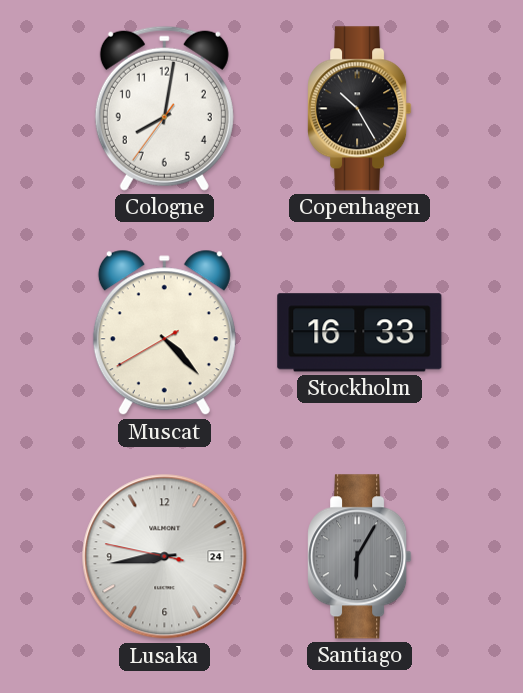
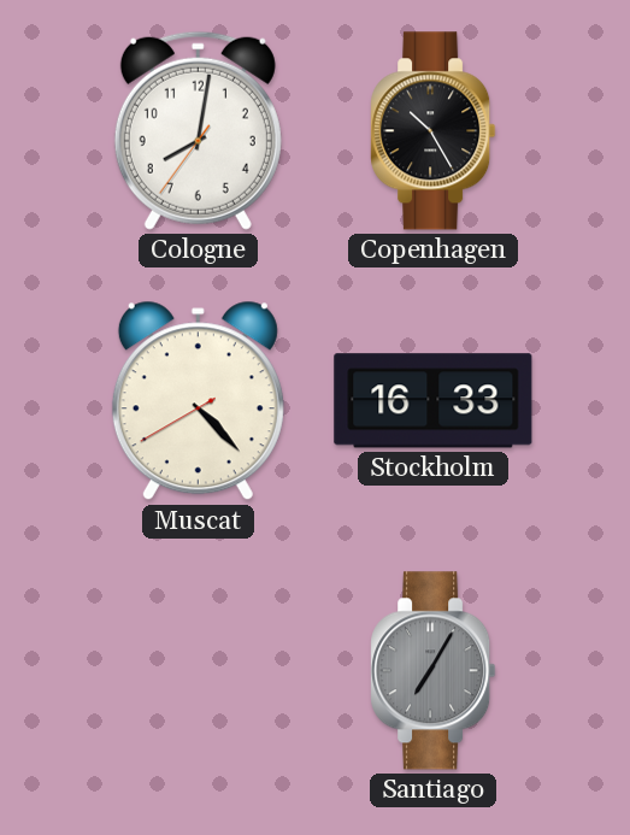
Lusaka: 8:43 -> none (165, 557)
Santiago: 6:05 -> 7:05 (434, 671)
